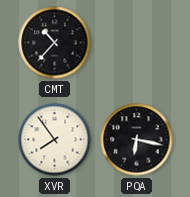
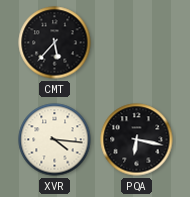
CMT: 10:37 -> 5:37 (55, 43)
XVR: 7:54 -> 4:16 (55, 140)
